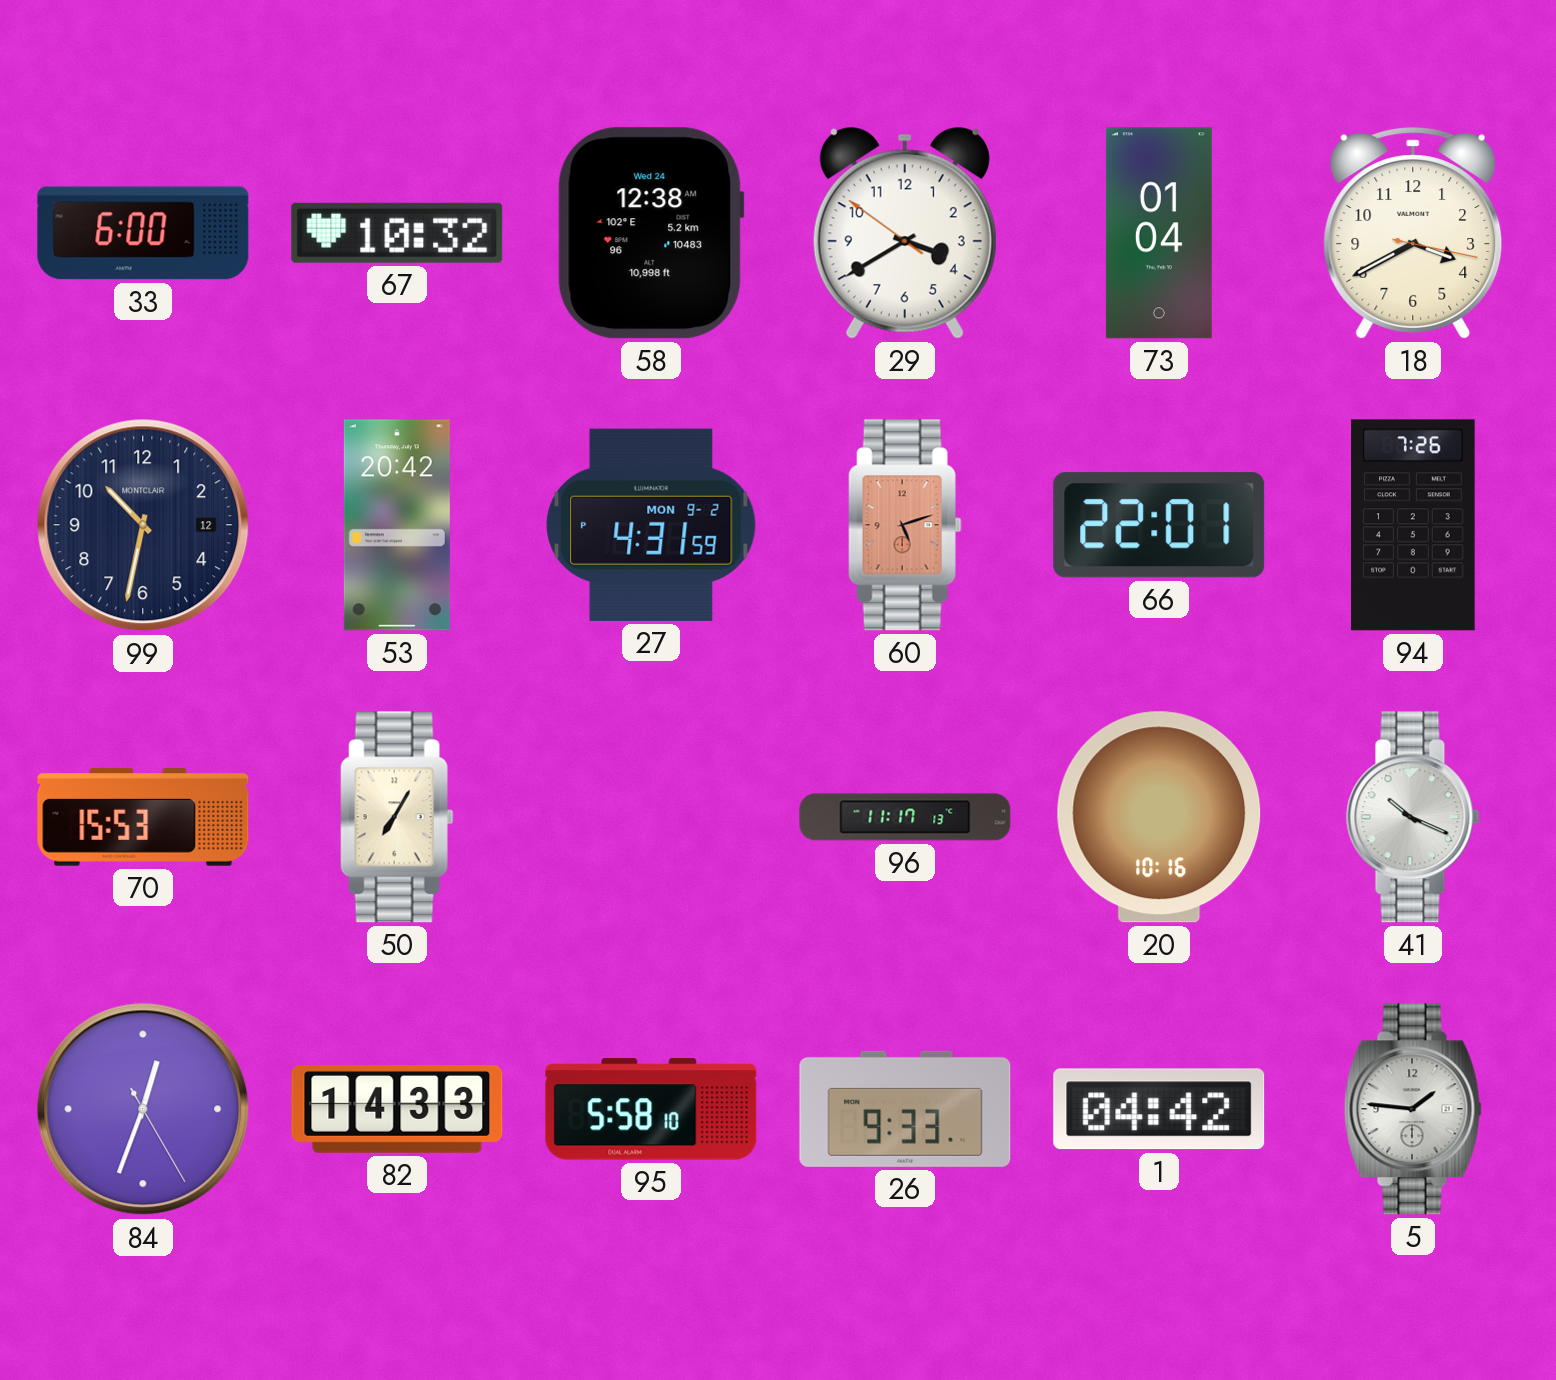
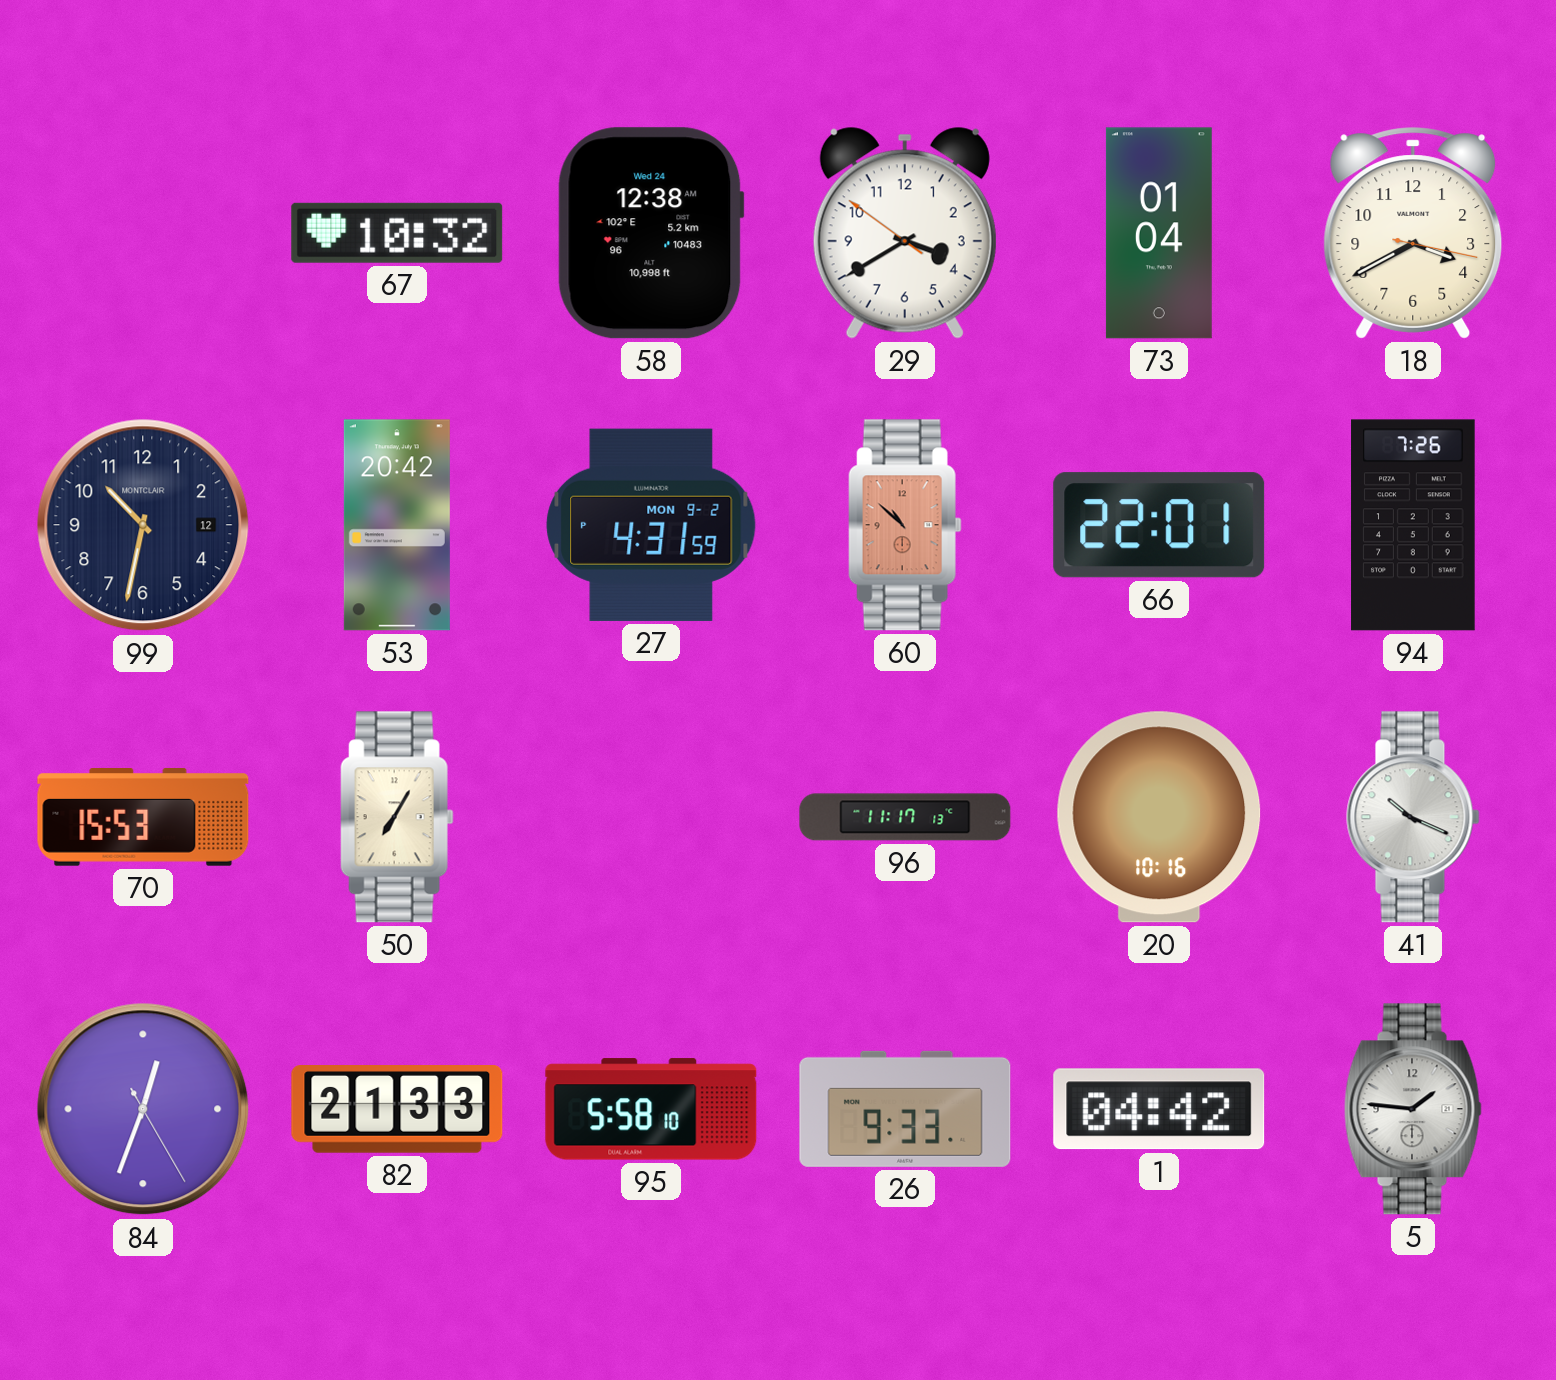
33: 6:00 -> none (143, 233)
60: 5:12 -> 10:52 (905, 525)
82: 14:33 -> 21:33 (397, 1110)
